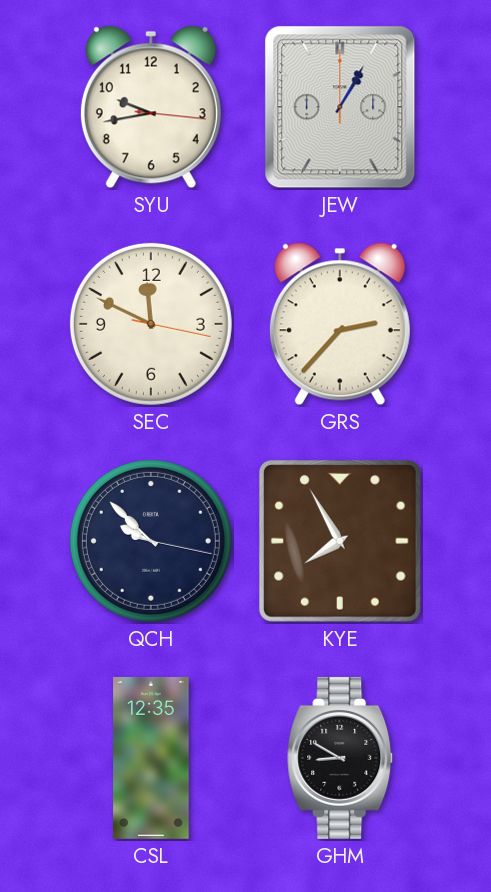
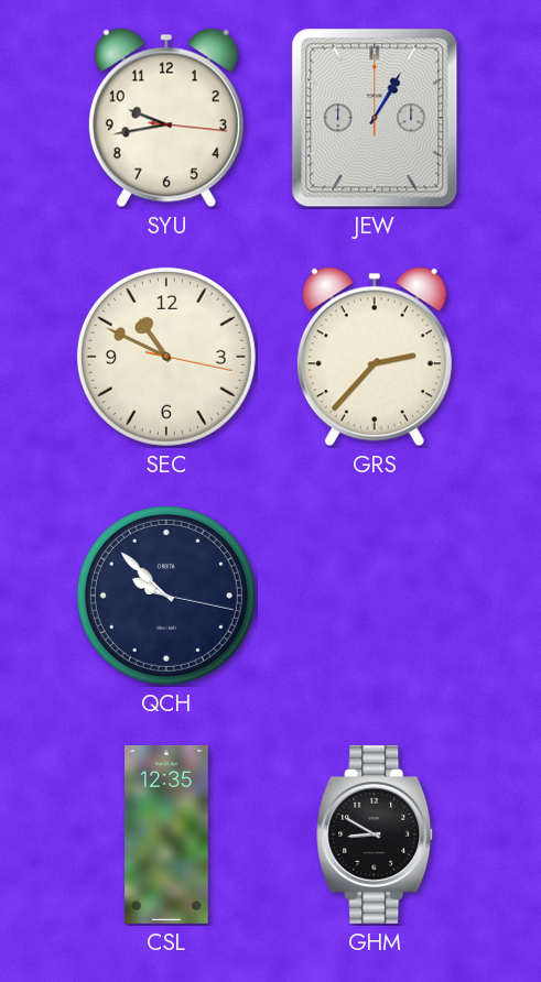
SEC: 11:49 -> 10:49 (166, 357)
KYE: 7:55 -> none (340, 541)
